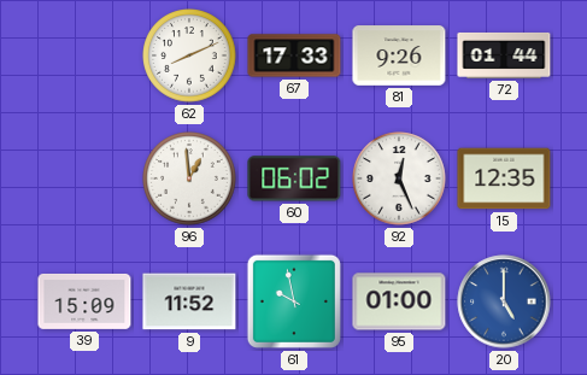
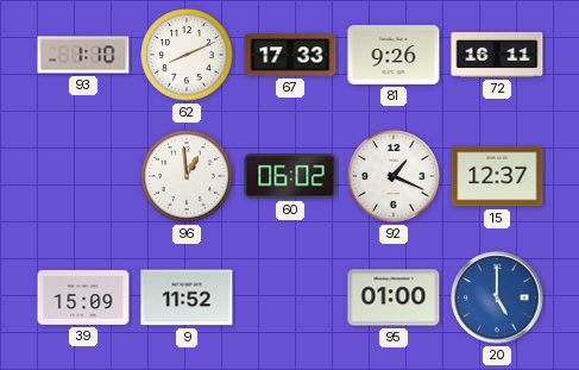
93: none -> 1:10 (83, 55)
72: 01:44 -> 16:11 (497, 55)
92: 12:26 -> 1:19 (394, 176)
15: 12:35 -> 12:37 (497, 176)
61: 9:58 -> none (294, 301)
